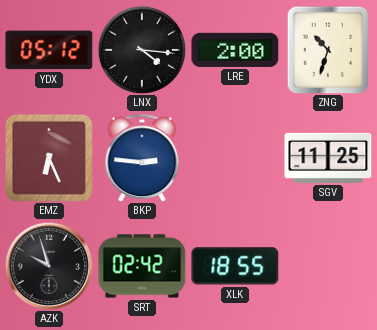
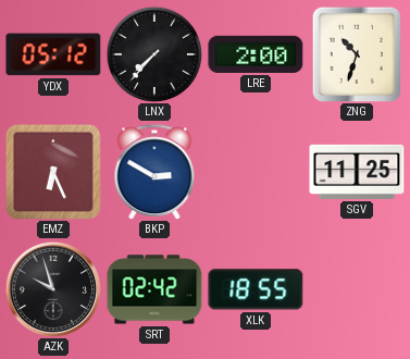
LNX: 4:16 -> 7:37 (154, 54)
BKP: 2:46 -> 2:50 (154, 172)
